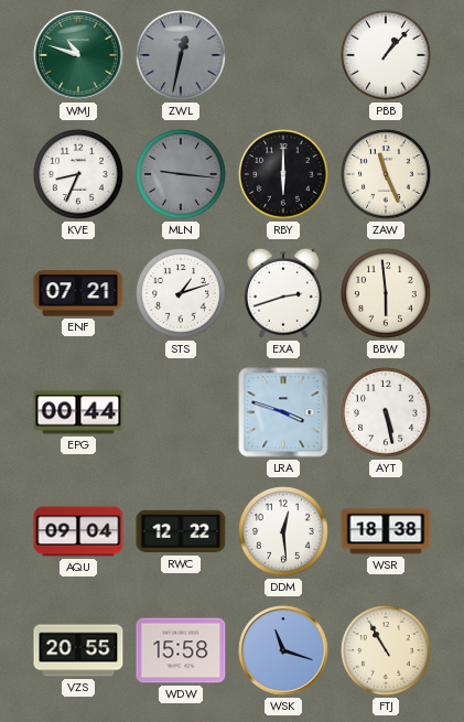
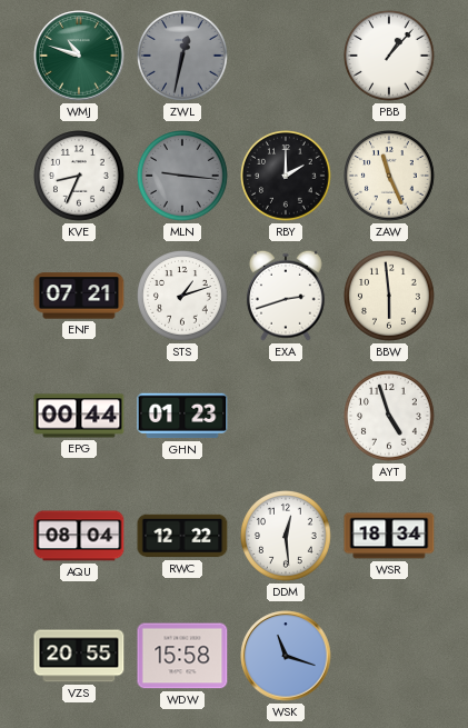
RBY: 6:00 -> 2:00 (287, 177)
GHN: none -> 01:23 (182, 416)
LRA: 3:48 -> none (283, 412)
AYT: 5:28 -> 4:57 (390, 417)
AQU: 09:04 -> 08:04 (79, 536)
WSR: 18:38 -> 18:34 (389, 536)
FTJ: 10:55 -> none (387, 651)
